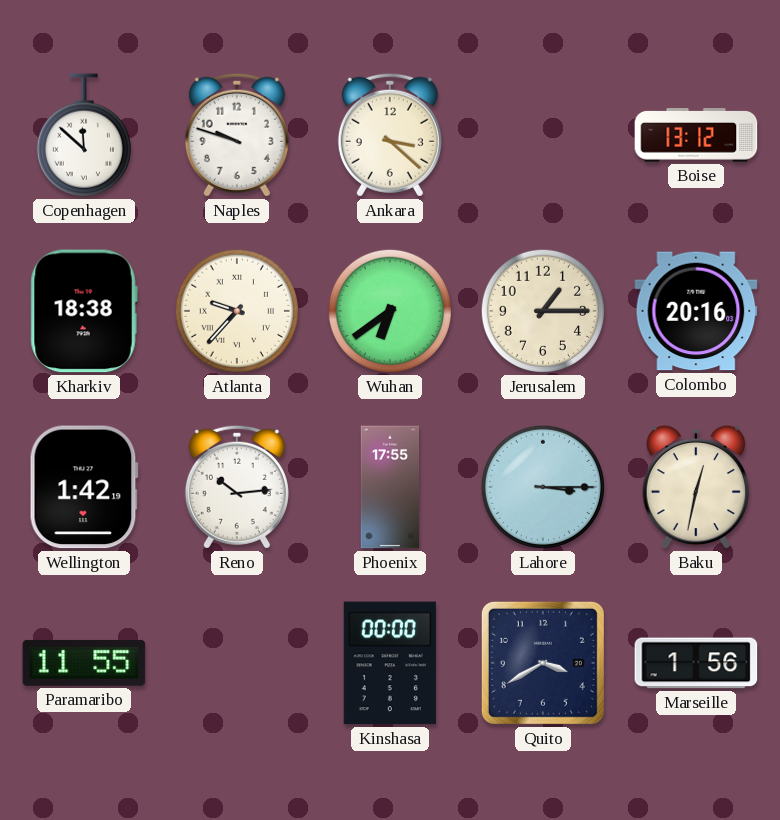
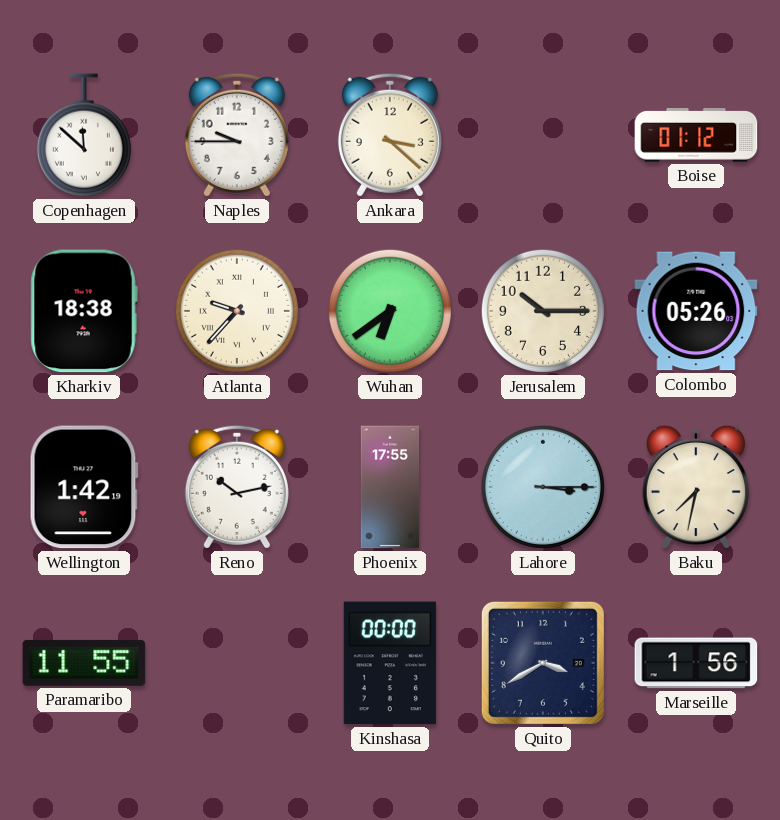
Naples: 9:48 -> 9:45 (237, 135)
Boise: 13:12 -> 01:12 (696, 136)
Jerusalem: 1:15 -> 10:15 (543, 311)
Colombo: 20:16 -> 05:26 (696, 311)
Reno: 10:14 -> 10:13 (237, 487)
Baku: 12:32 -> 7:32 (695, 487)
